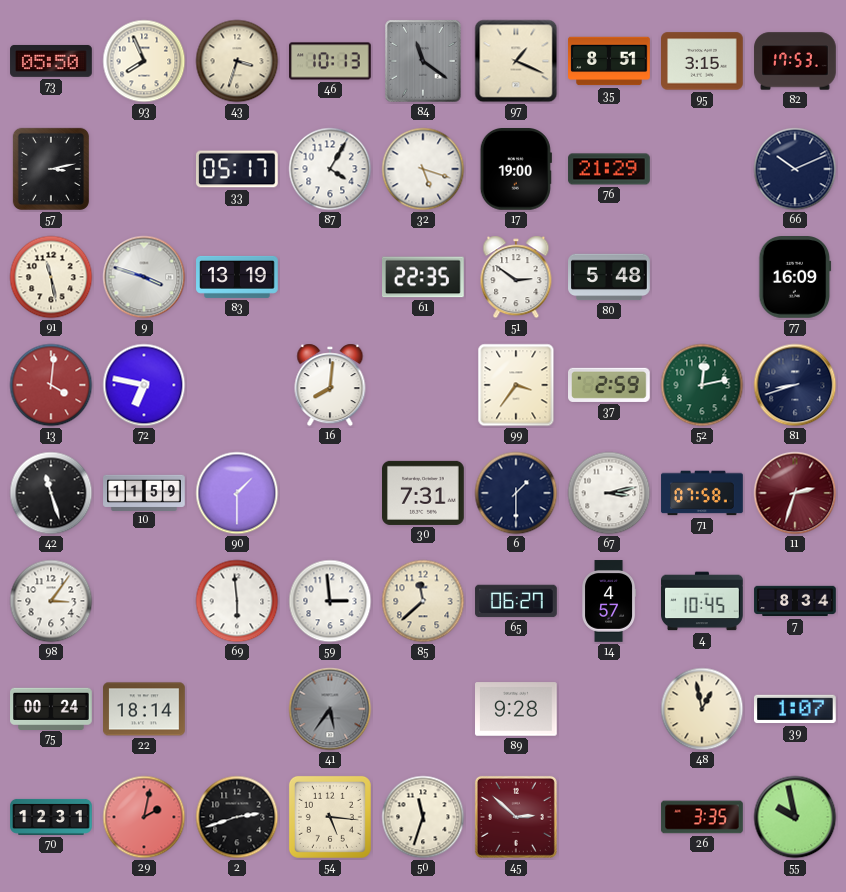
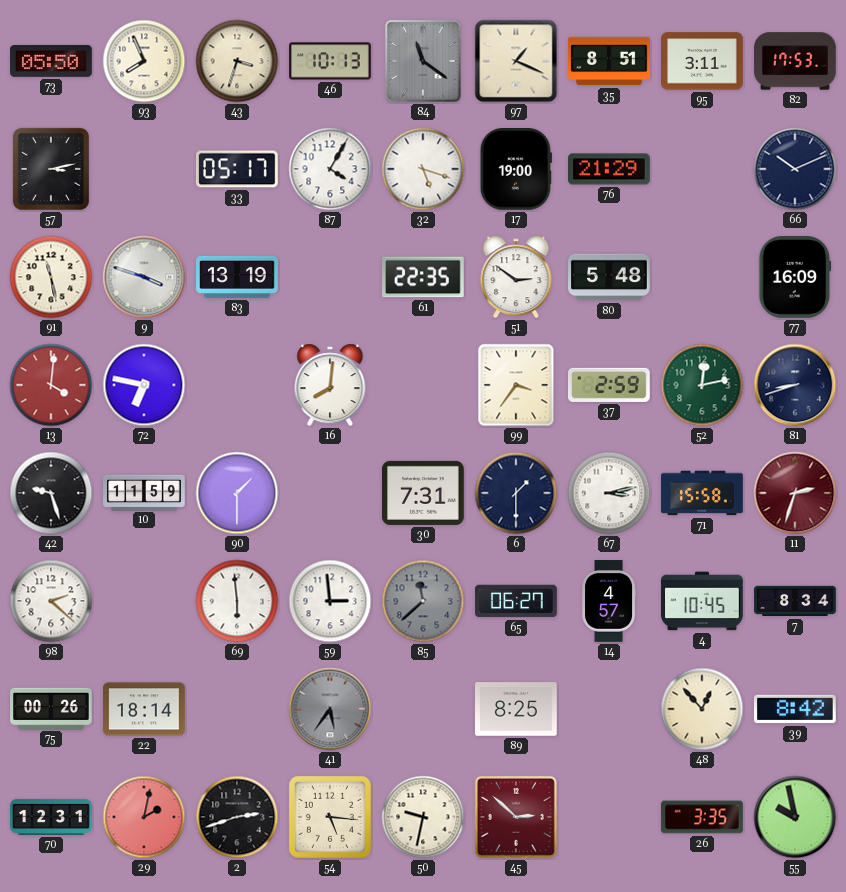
95: 3:15 -> 3:11 (702, 61)
42: 11:27 -> 9:27 (51, 493)
71: 07:58 -> 15:58 (702, 493)
98: 3:06 -> 2:22 (51, 601)
85 dial: cream -> grey (423, 601)
75: 00:24 -> 00:26 (51, 708)
89: 9:28 -> 8:25 (517, 709)
48: 12:58 -> 12:53 (702, 709)
39: 1:07 -> 8:42 (796, 709)
50: 11:33 -> 9:32 (423, 817)
